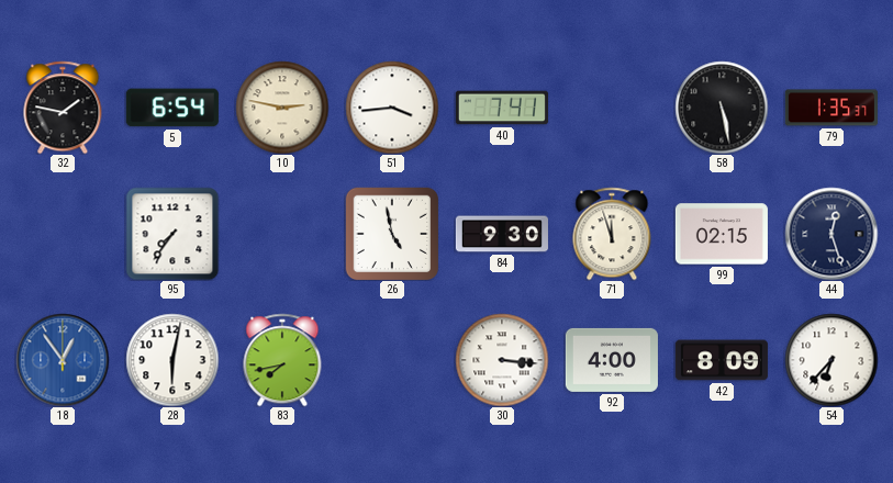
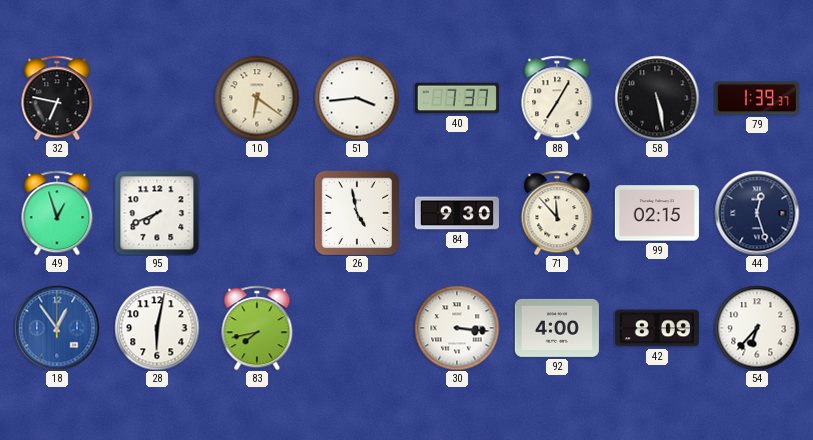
32: 1:47 -> 6:47 (57, 98)
5: 6:54 -> none (172, 108)
10: 2:47 -> 6:21 (257, 98)
40: 7:41 -> 7:37 (457, 98)
88: none -> 7:05 (557, 98)
79: 1:35 -> 1:39 (757, 98)
49: none -> 12:57 (57, 213)
95: 7:36 -> 7:41 (157, 213)
71: 11:57 -> 11:53 (557, 213)
